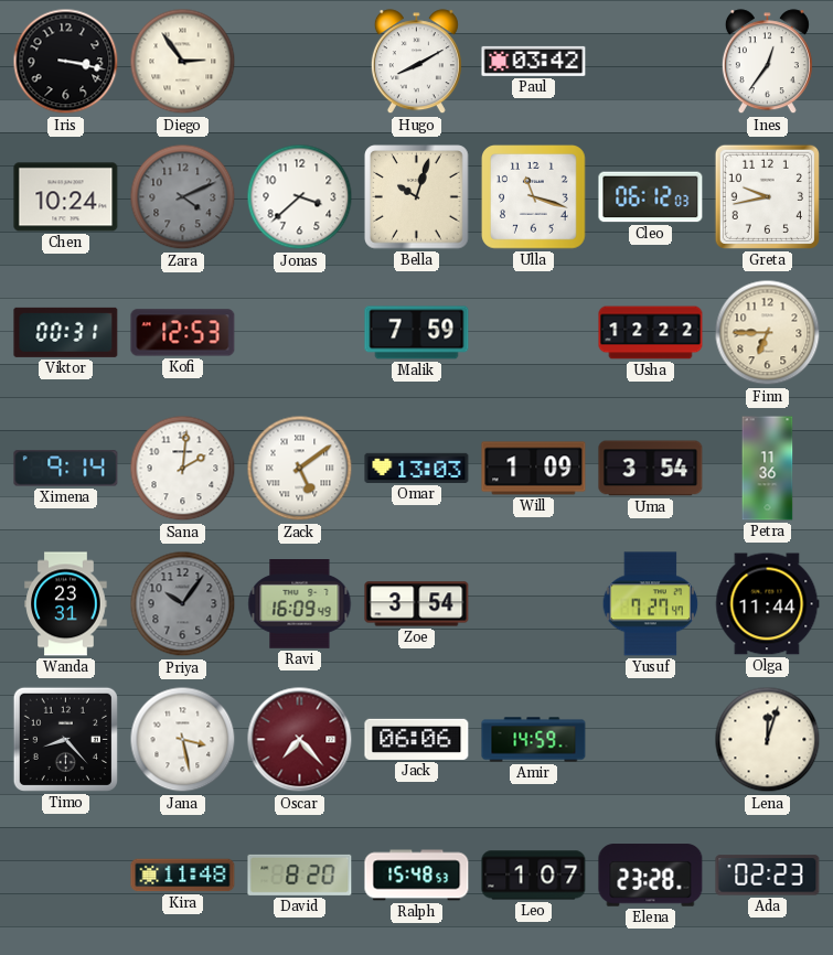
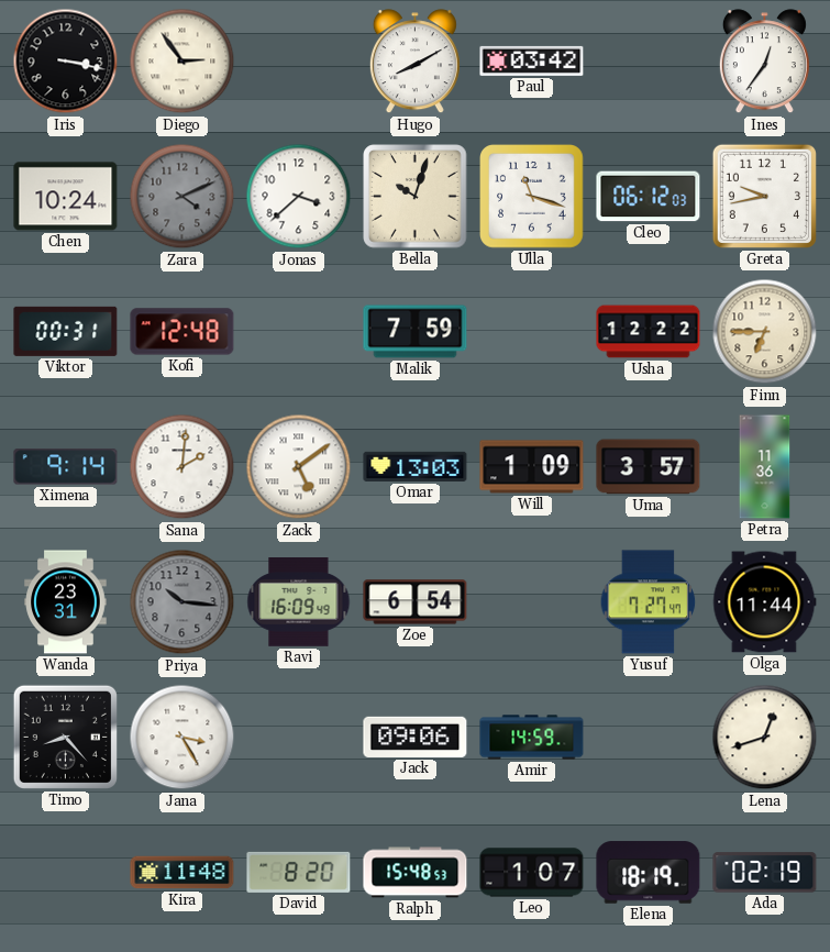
Kofi: 12:53 -> 12:48 (182, 332)
Uma: 3:54 -> 3:57 (649, 467)
Priya: 10:06 -> 10:16 (182, 602)
Zoe: 3:54 -> 6:54 (416, 602)
Jana: 3:28 -> 3:25 (182, 738)
Oscar: 7:23 -> none (300, 740)
Jack: 06:06 -> 09:06 (416, 737)
Lena: 12:03 -> 12:42 (765, 738)
Elena: 23:28 -> 18:19 (649, 873)
Ada: 02:23 -> 02:19 (765, 873)
